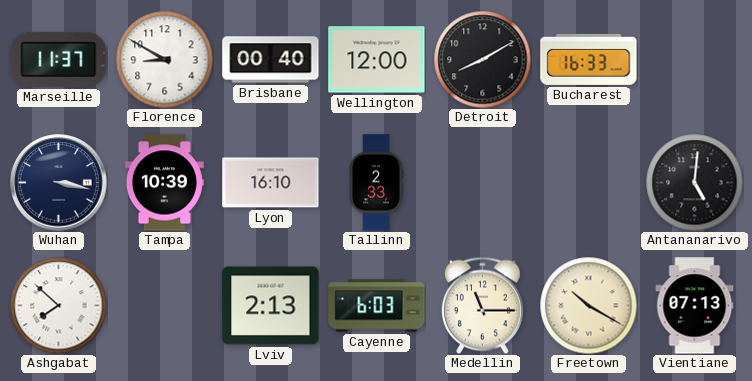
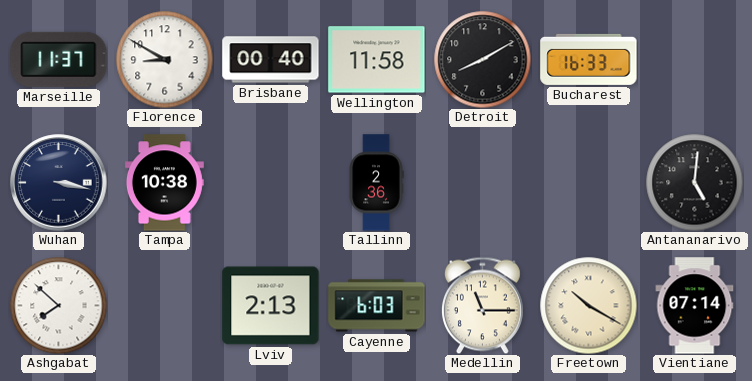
Wellington: 12:00 -> 11:58 (377, 60)
Tampa: 10:39 -> 10:38 (164, 183)
Lyon: 16:10 -> none (271, 183)
Tallinn: 2:33 -> 2:36 (376, 183)
Vientiane: 07:13 -> 07:14 (695, 306)
